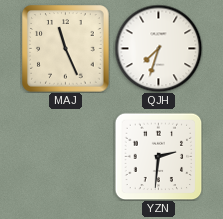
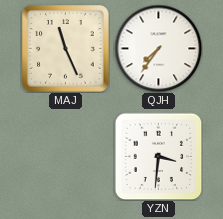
QJH: 7:33 -> 7:36 (158, 48)
YZN: 2:31 -> 3:31 (158, 156)
